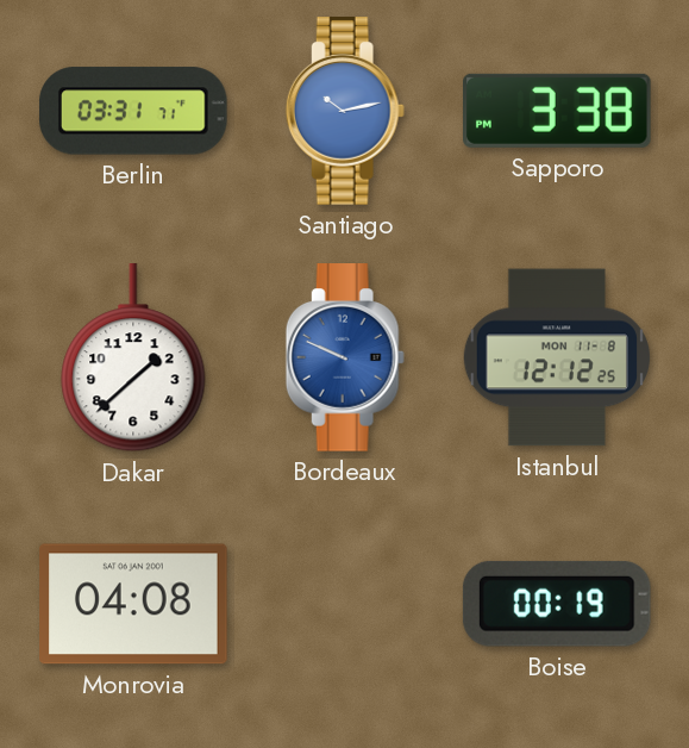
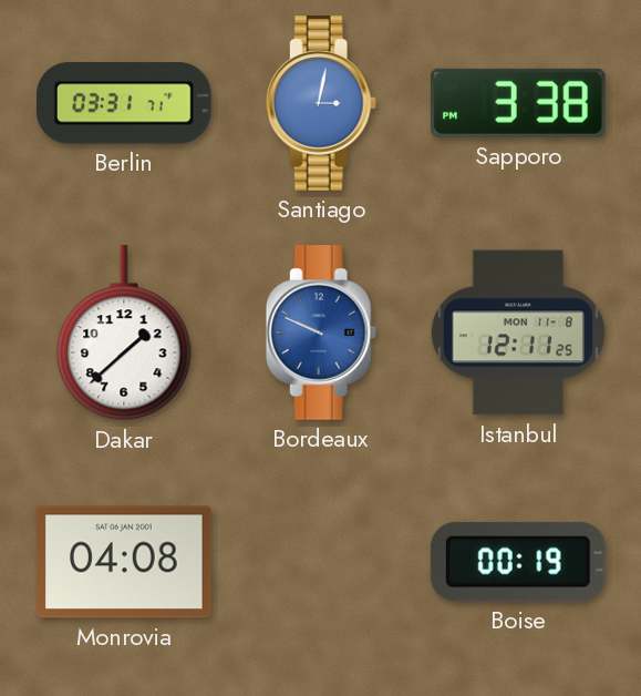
Santiago: 10:13 -> 3:02 (321, 103)
Istanbul: 12:12 -> 12:11 (517, 332)
